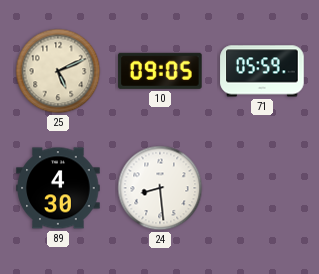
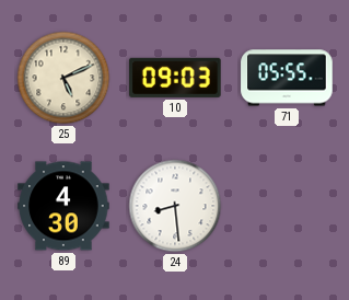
10: 09:05 -> 09:03 (175, 78)
71: 05:59 -> 05:55 (287, 78)
